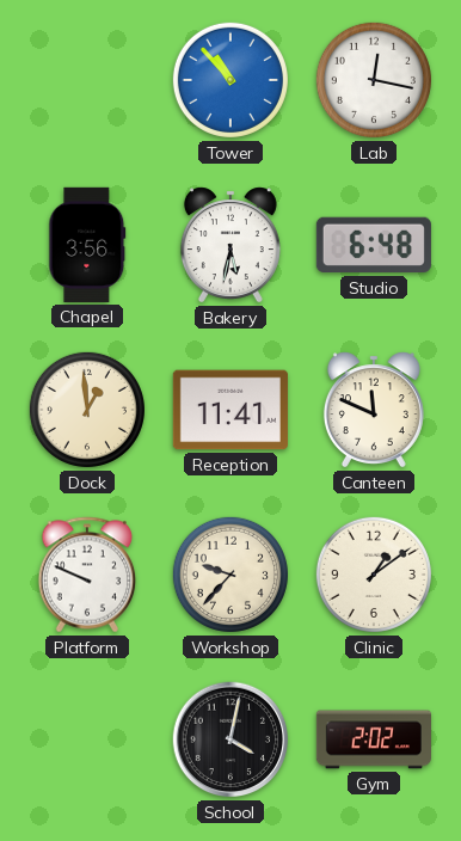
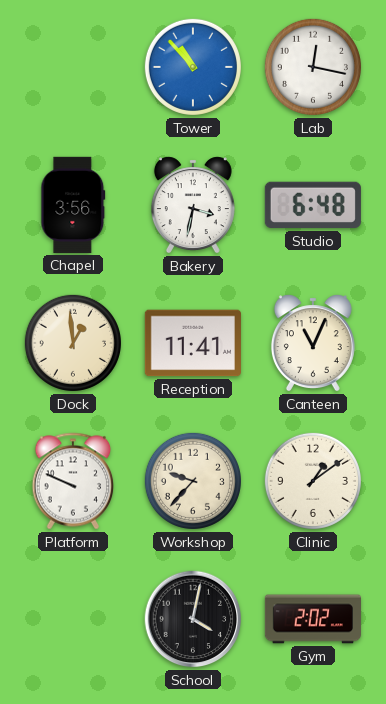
Bakery: 5:32 -> 3:32 (193, 205)
Canteen: 11:49 -> 11:04 (313, 343)
